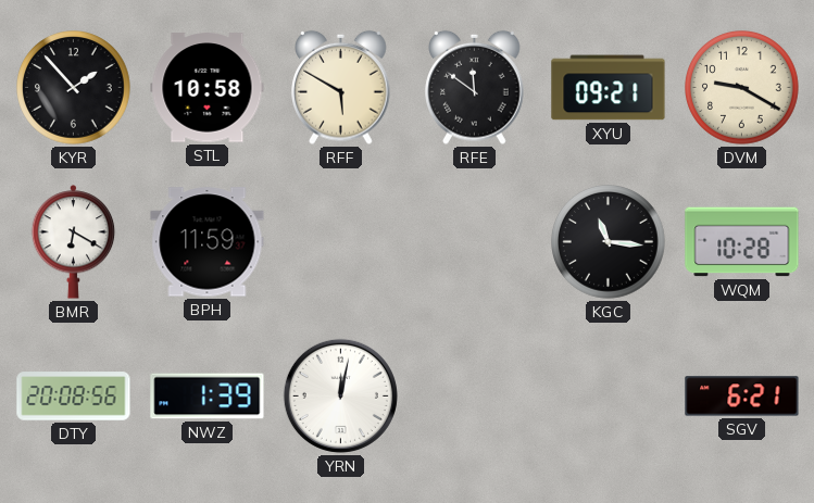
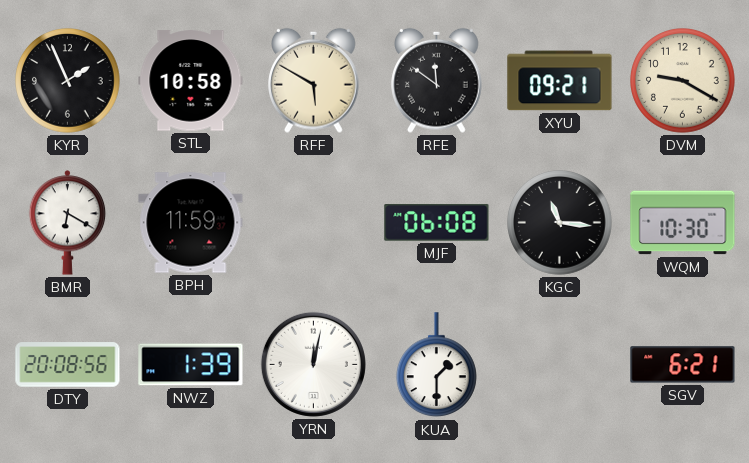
KYR: 1:53 -> 1:56 (68, 81)
MJF: none -> 06:08 (437, 223)
WQM: 10:28 -> 10:30 (683, 223)
KUA: none -> 1:30 (437, 365)
